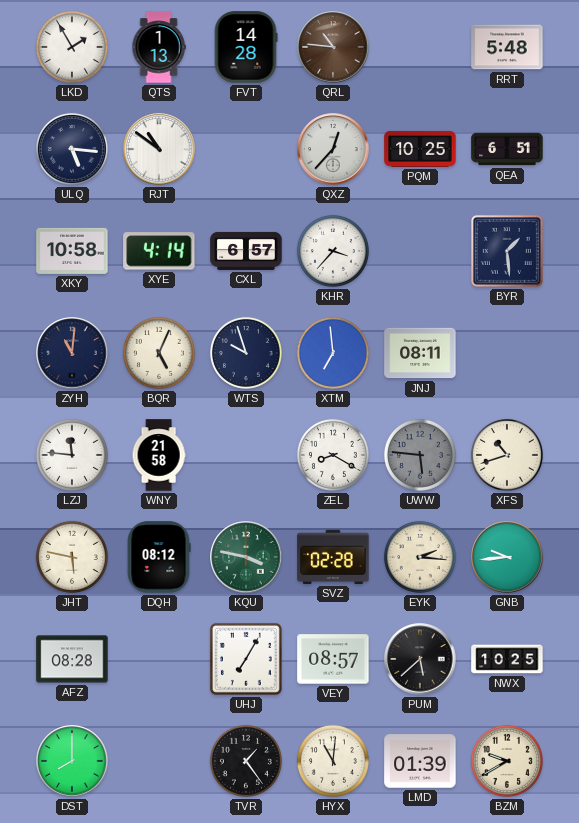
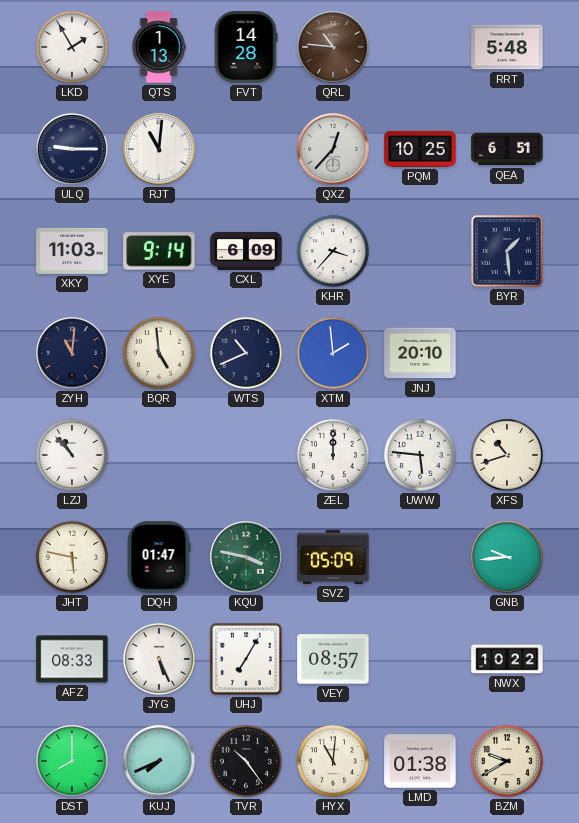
ULQ: 5:16 -> 9:15 (72, 149)
RJT: 10:51 -> 11:01 (159, 149)
XKY: 10:58 -> 11:03 (72, 251)
XYE: 4:14 -> 9:14 (159, 251)
CXL: 6:57 -> 6:09 (246, 251)
BQR: 5:04 -> 4:59 (159, 353)
WTS: 9:57 -> 10:41 (246, 353)
XTM: 6:59 -> 1:59 (333, 353)
JNJ: 08:11 -> 20:10 (420, 353)
LZJ: 11:46 -> 10:53 (72, 455)
WNY: 21:58 -> none (159, 455)
ZEL: 8:20 -> 12:00 (333, 455)
UWW dial: grey -> white (420, 455)
DQH: 08:12 -> 01:47 (159, 557)
SVZ: 02:28 -> 05:09 (333, 557)
EYK: 2:16 -> none (420, 557)
AFZ: 08:28 -> 08:33 (72, 659)
JYG: none -> 5:26 (159, 659)
PUM: 5:38 -> none (420, 659)
NWX: 10:25 -> 10:22 (507, 659)
KUJ: none -> 7:41 (159, 761)
TVR: 1:24 -> 10:24 (246, 761)
LMD: 01:39 -> 01:38 (420, 761)
